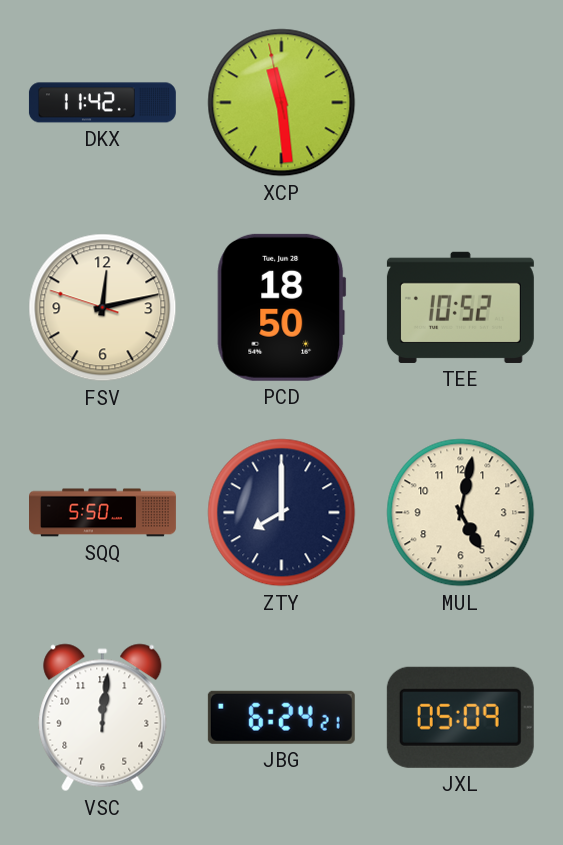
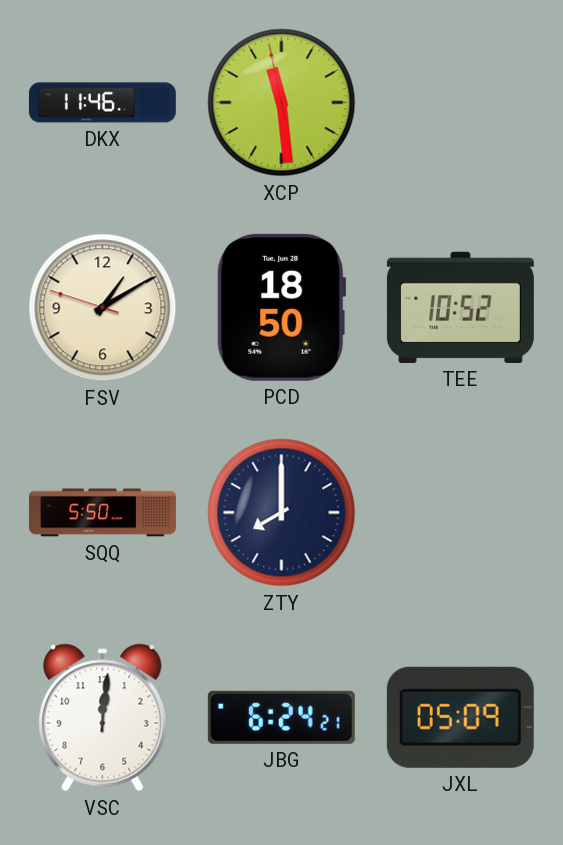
DKX: 11:42 -> 11:46 (102, 103)
FSV: 12:12 -> 1:09 (103, 308)
MUL: 5:02 -> none (461, 513)
